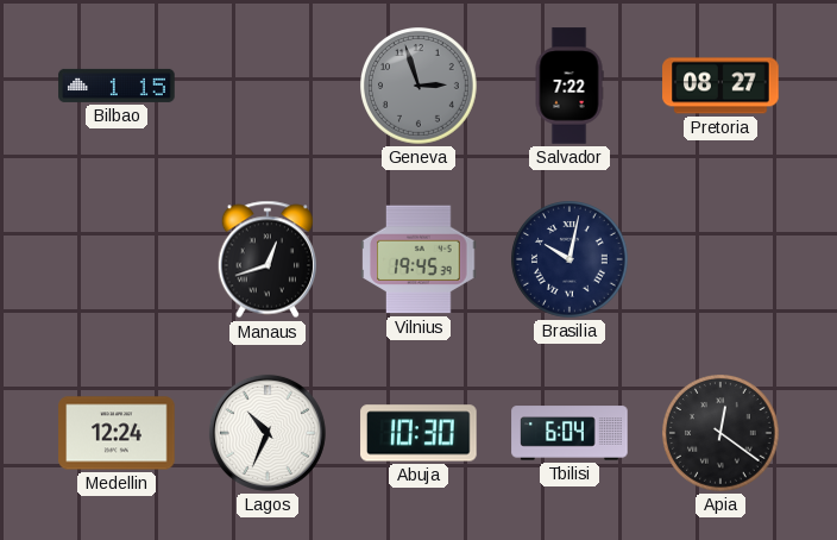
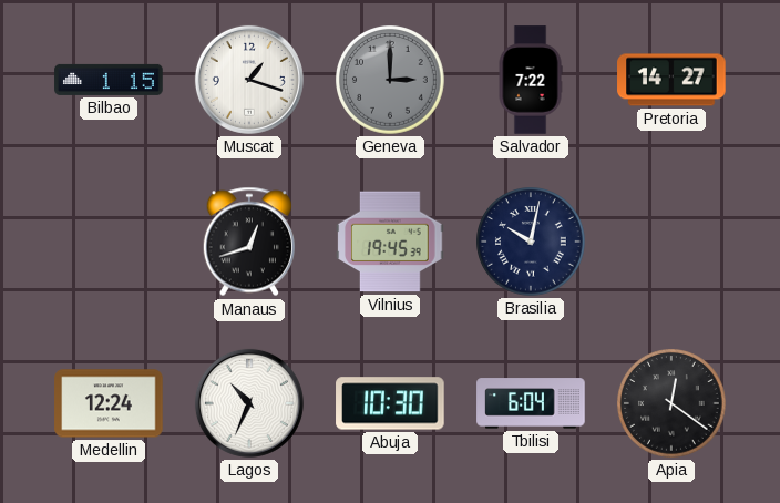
Muscat: none -> 1:18 (249, 80)
Geneva: 2:57 -> 3:00 (391, 81)
Pretoria: 08:27 -> 14:27 (671, 80)
